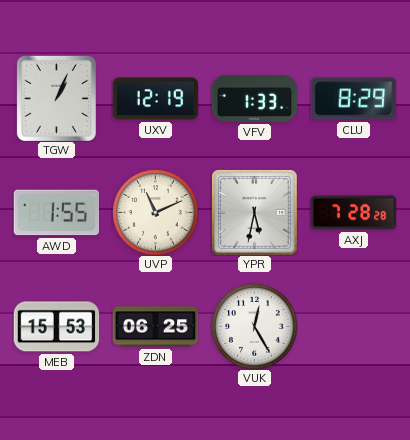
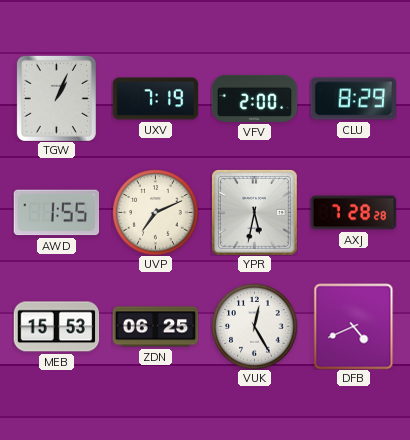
UXV: 12:19 -> 7:19 (155, 99)
VFV: 1:33 -> 2:00 (254, 98)
UVP: 11:11 -> 7:11 (155, 212)
DFB: none -> 4:41 (354, 326)
